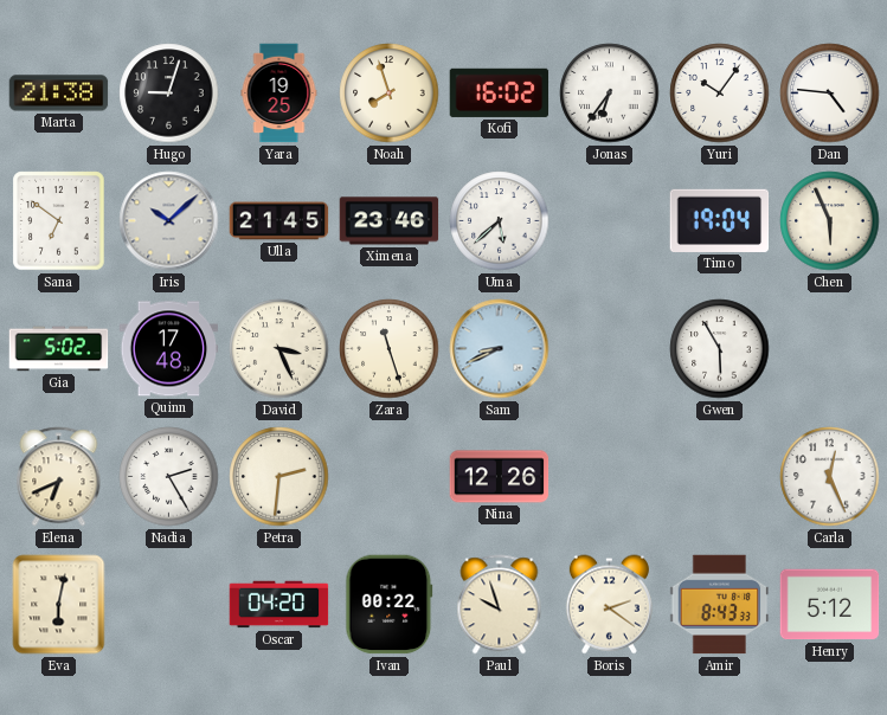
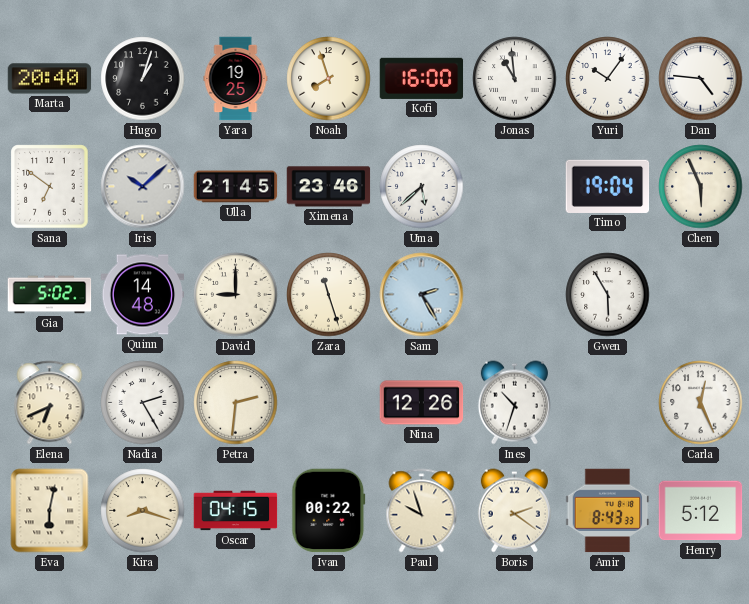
Marta: 21:38 -> 20:40 (50, 79)
Hugo: 9:03 -> 1:03 (143, 79)
Kofi: 16:02 -> 16:00 (422, 78)
Jonas: 6:36 -> 10:59 (515, 79)
Quinn: 17:48 -> 14:48 (143, 295)
David: 3:26 -> 9:00 (236, 295)
Sam: 8:41 -> 2:25 (422, 295)
Ines: none -> 10:33 (514, 403)
Kira: none -> 8:18 (143, 511)
Oscar: 04:20 -> 04:15 (236, 511)
